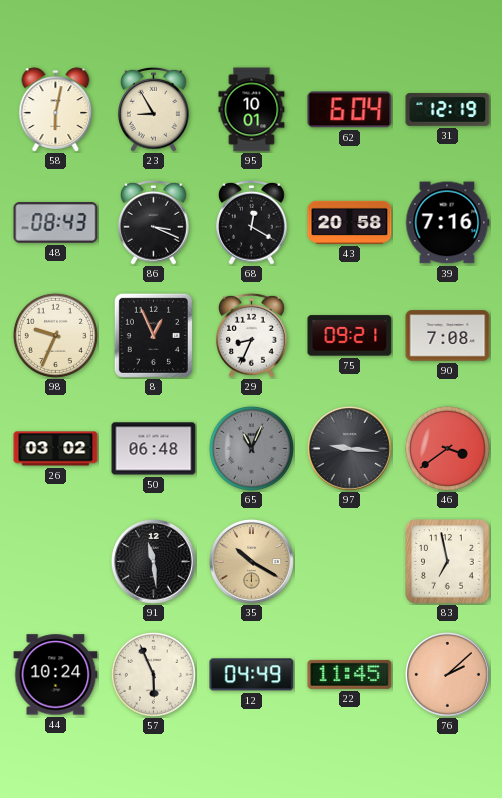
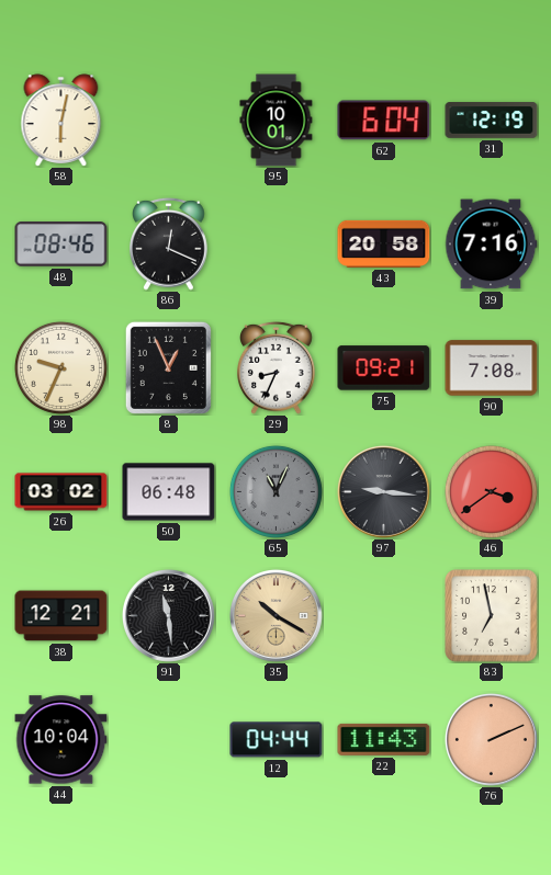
23: 8:55 -> none (154, 109)
48: 08:43 -> 08:46 (61, 245)
86: 3:19 -> 12:19 (169, 243)
68: 12:20 -> none (252, 222)
38: none -> 12:21 (61, 616)
44: 10:24 -> 10:04 (61, 740)
57: 5:56 -> none (153, 674)
12: 04:49 -> 04:44 (277, 740)
22: 11:45 -> 11:43 (384, 739)
76: 2:08 -> 2:11 (491, 739)
